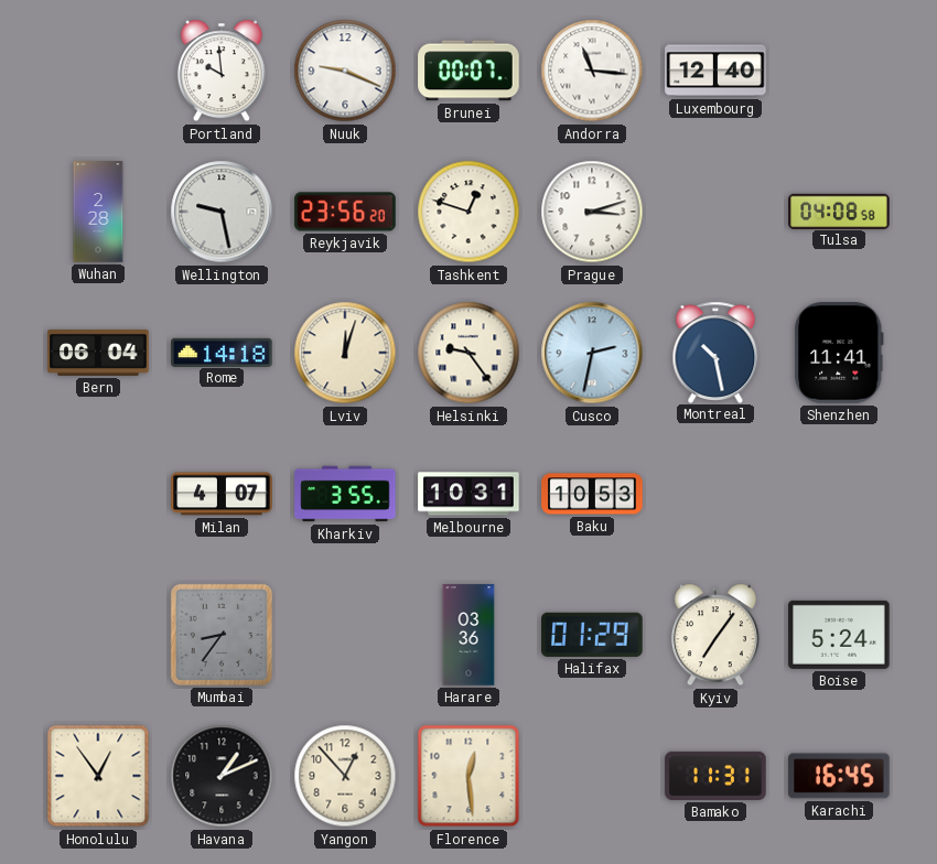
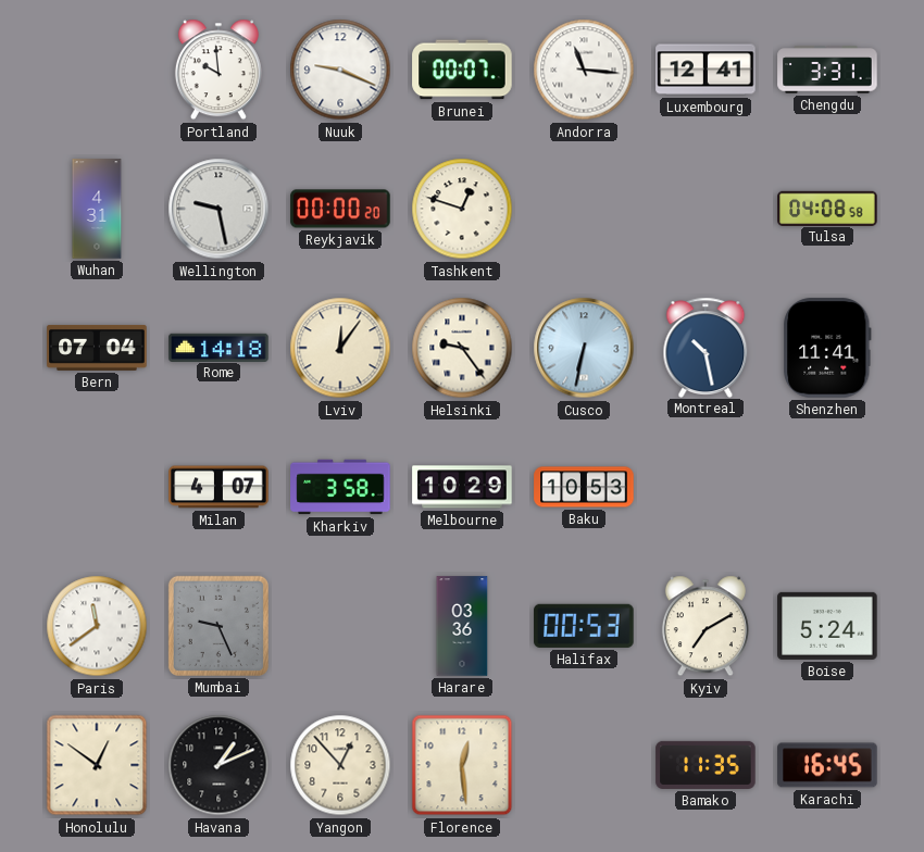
Luxembourg: 12:40 -> 12:41 (706, 70)
Chengdu: none -> 3:31 (827, 70)
Wuhan: 2:28 -> 4:31 (97, 209)
Reykjavik: 23:56 -> 00:00 (340, 209)
Prague: 3:12 -> none (592, 212)
Bern: 06:04 -> 07:04 (97, 348)
Lviv: 12:03 -> 12:06 (340, 348)
Cusco: 2:32 -> 6:32 (584, 348)
Kharkiv: 3:55 -> 3:58 (340, 487)
Melbourne: 10:31 -> 10:29 (462, 487)
Paris: none -> 11:39 (97, 626)
Mumbai: 8:36 -> 9:26 (218, 626)
Halifax: 01:29 -> 00:53 (584, 626)
Kyiv: 7:06 -> 7:10 (706, 626)
Honolulu: 12:54 -> 12:51 (97, 765)
Bamako: 11:31 -> 11:35 (706, 765)
